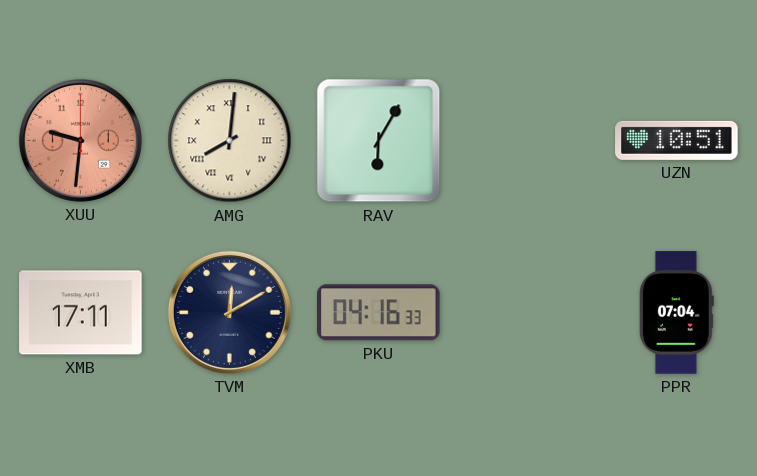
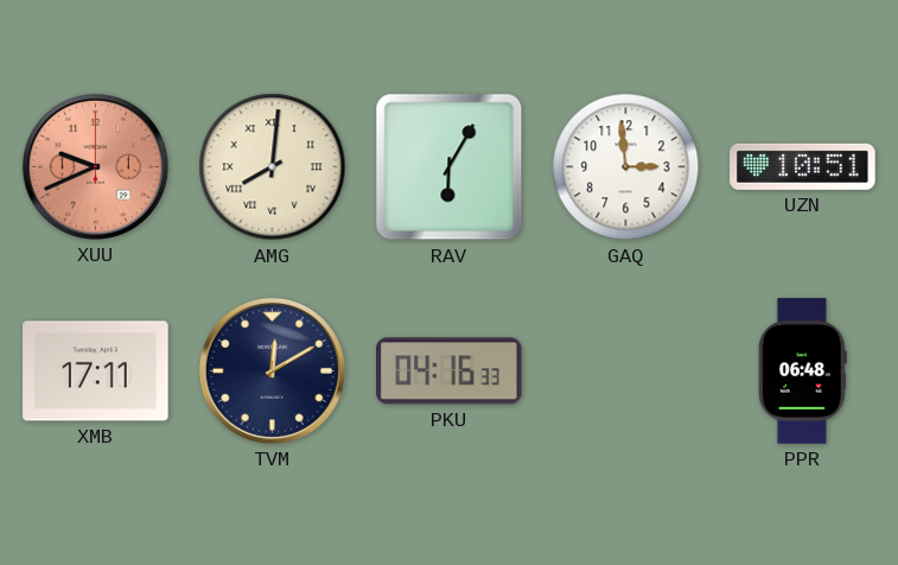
XUU: 9:31 -> 9:41 (95, 166)
GAQ: none -> 2:59 (626, 167)
PPR: 07:04 -> 06:48 (802, 372)
